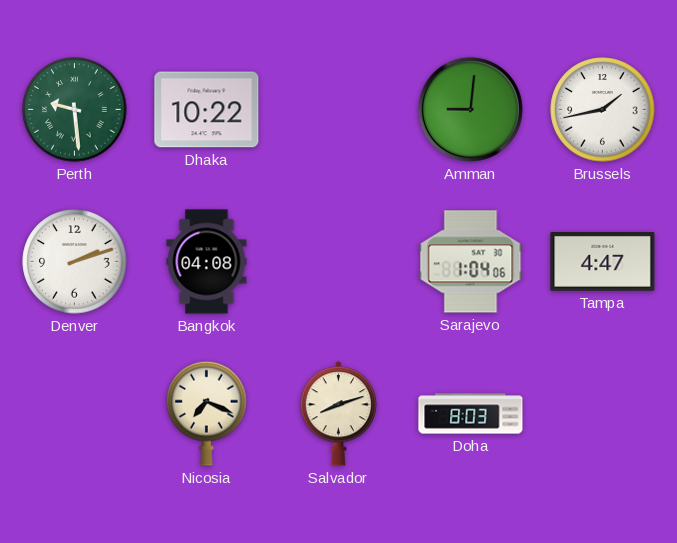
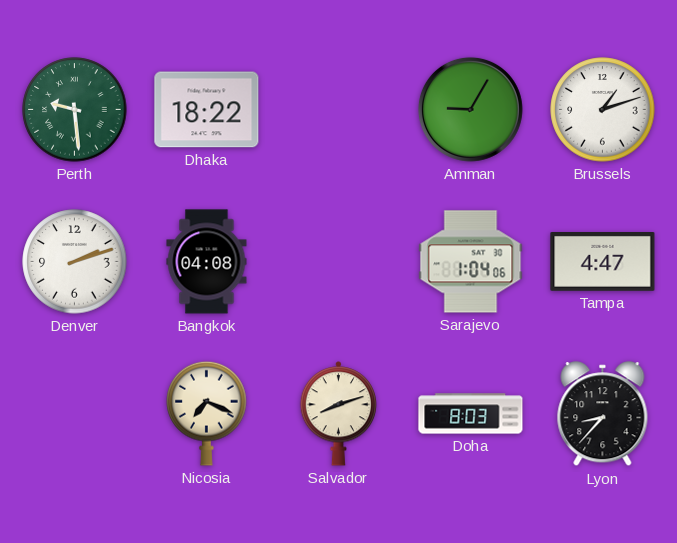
Dhaka: 10:22 -> 18:22 (207, 110)
Amman: 9:01 -> 9:05 (470, 109)
Brussels: 1:43 -> 1:12 (603, 110)
Lyon: none -> 8:37 (603, 414)
